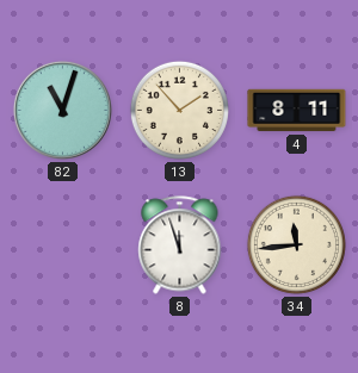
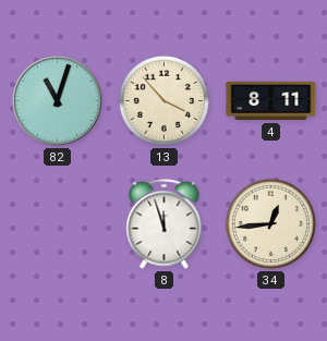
13: 1:53 -> 3:53 (163, 100)
34: 11:44 -> 12:44 (270, 223)
